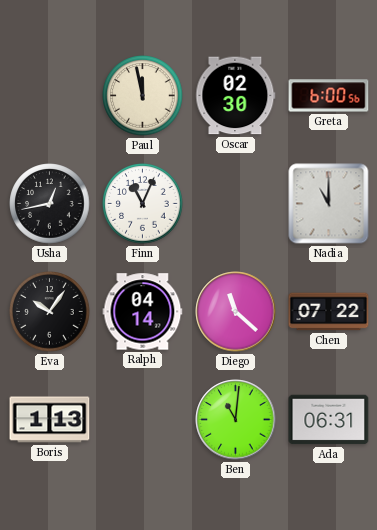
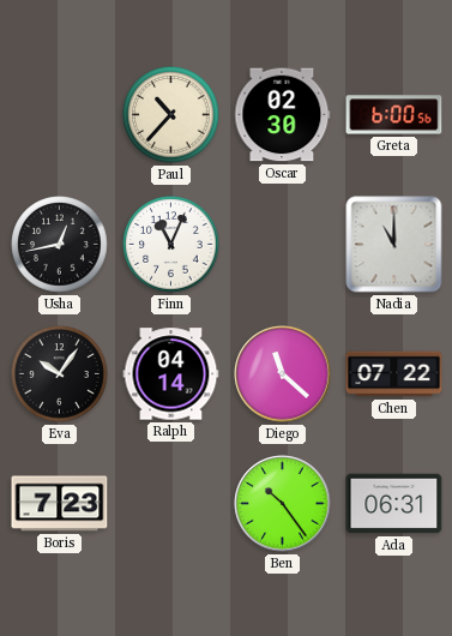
Paul: 11:58 -> 10:37 (171, 115)
Boris: 1:13 -> 7:23 (60, 504)
Ben: 11:01 -> 10:24 (283, 504)
